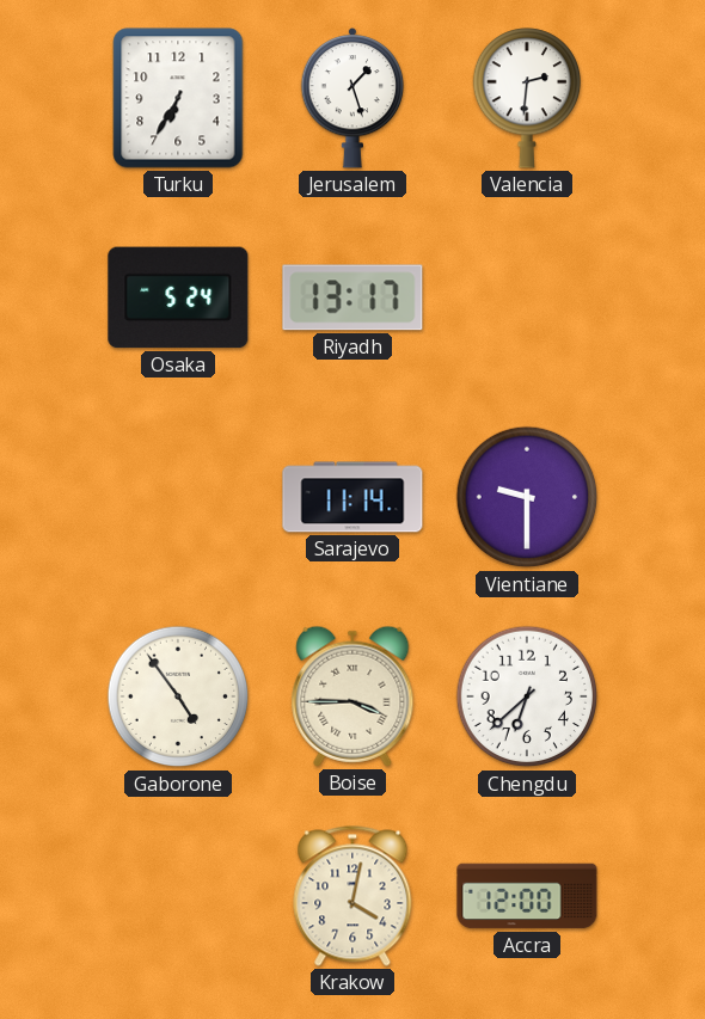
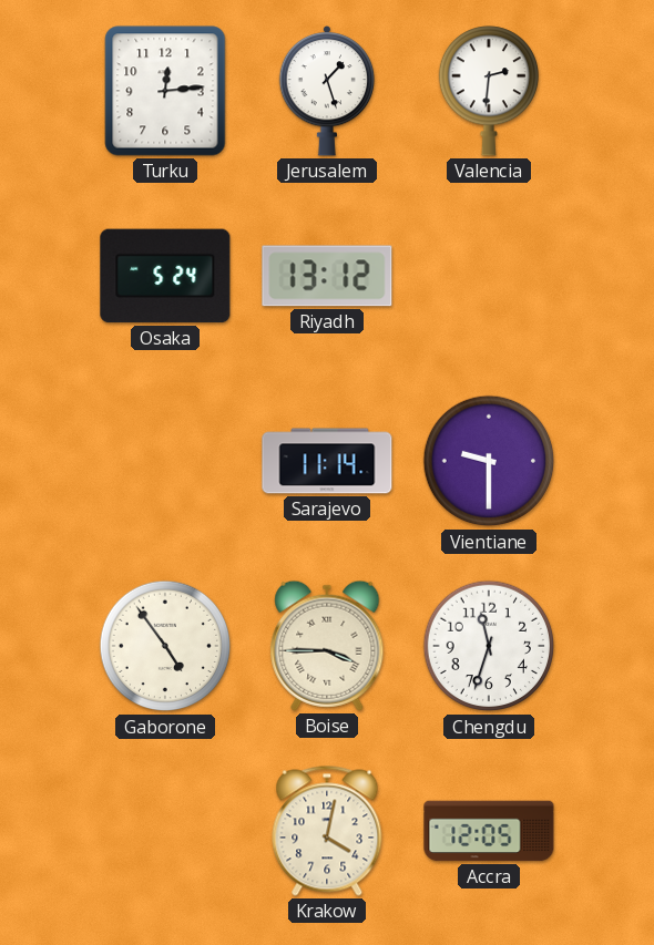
Turku: 6:35 -> 12:14 (165, 91)
Riyadh: 13:17 -> 13:12 (327, 276)
Chengdu: 6:38 -> 11:33 (489, 646)
Accra: 12:00 -> 12:05 (489, 831)
